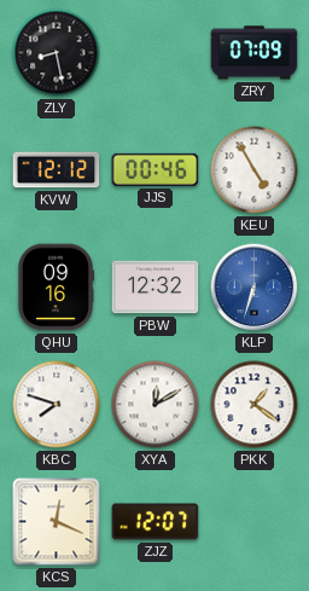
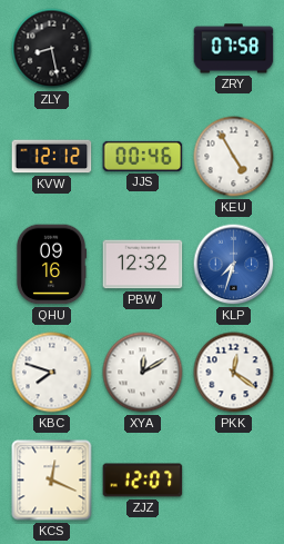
ZRY: 07:09 -> 07:58 (234, 49)
KLP: 6:33 -> 7:33 (234, 265)
PKK: 1:21 -> 12:21 (234, 373)
